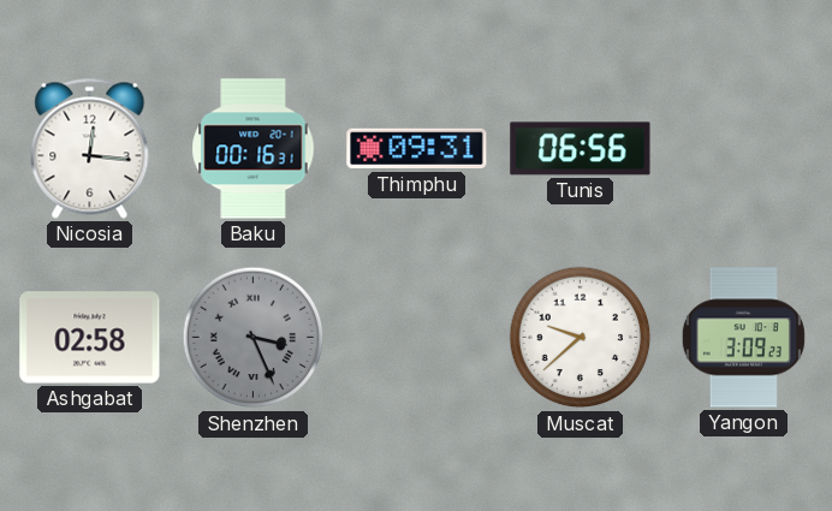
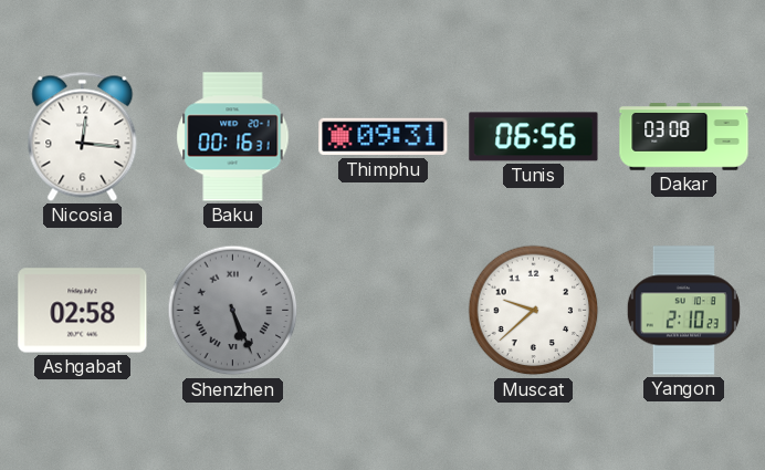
Dakar: none -> 03:08 (684, 137)
Shenzhen: 3:26 -> 5:26 (233, 311)
Yangon: 3:09 -> 2:10 (683, 311)
